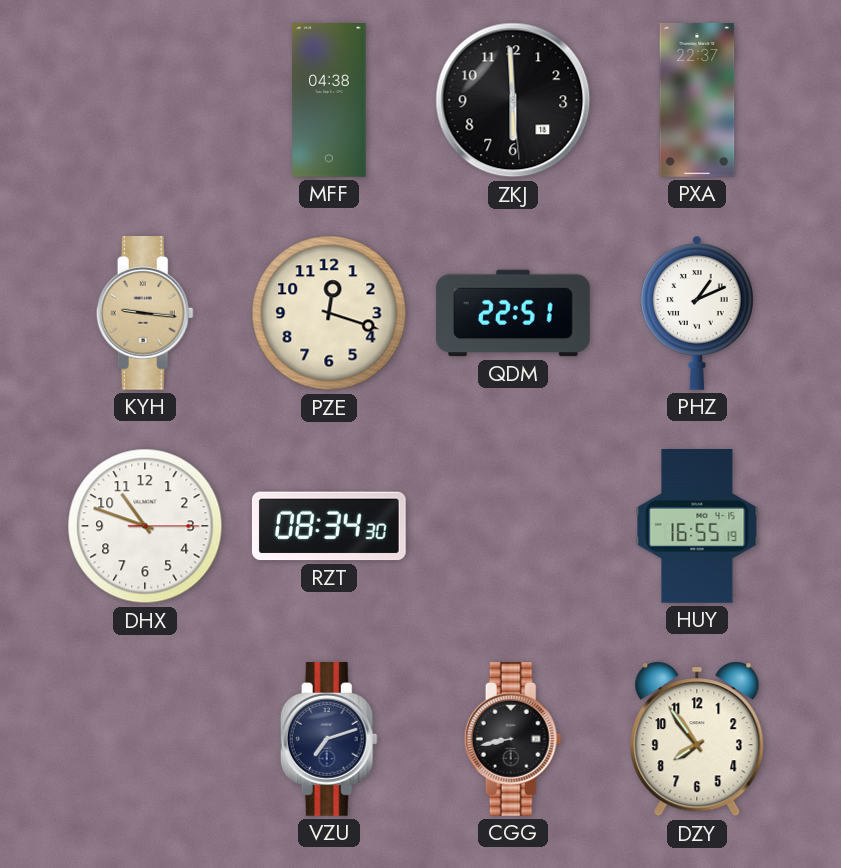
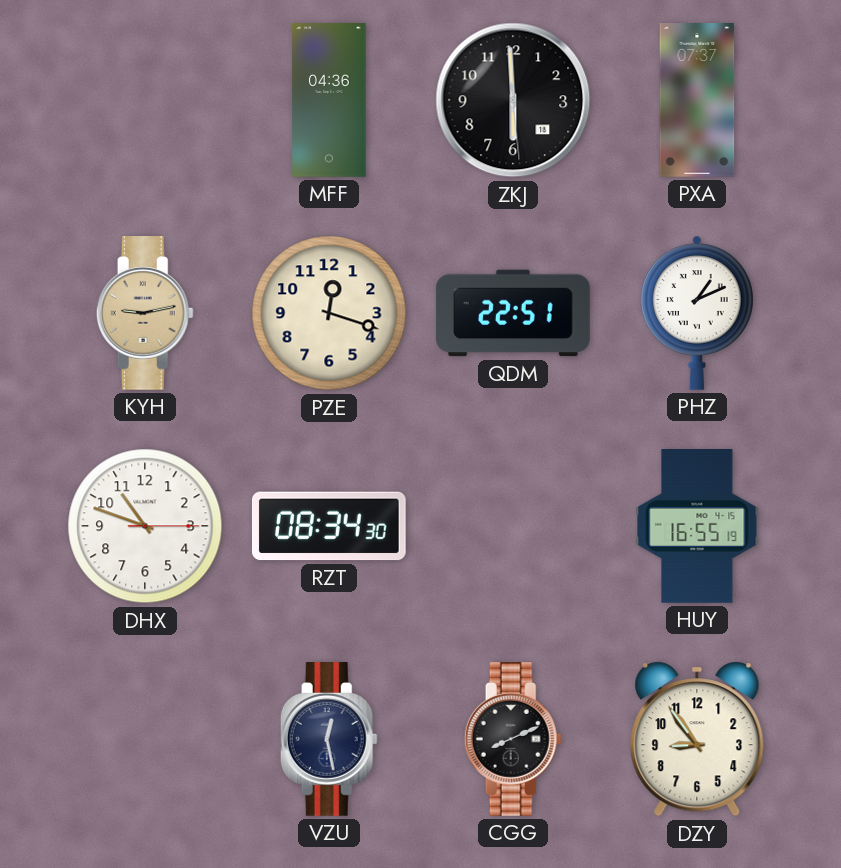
MFF: 04:38 -> 04:36 (329, 100)
PXA: 22:37 -> 07:37 (697, 101)
KYH: 9:16 -> 9:13 (145, 314)
VZU: 7:12 -> 12:28 (329, 740)
CGG: 8:43 -> 8:11 (513, 740)
DZY: 7:54 -> 8:54 (697, 739)
